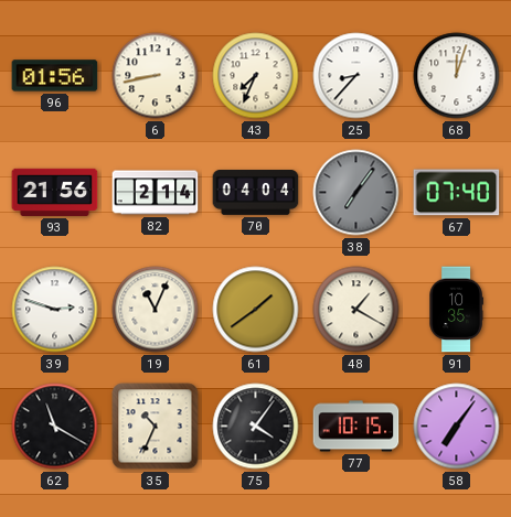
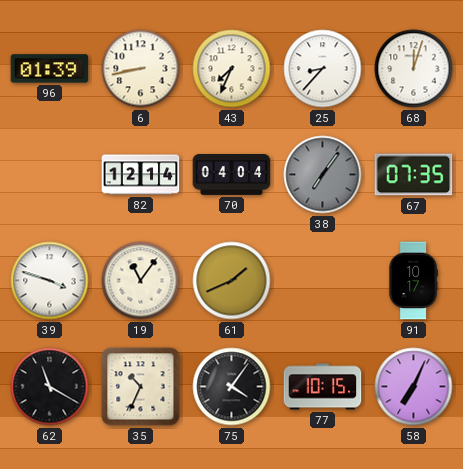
96: 01:56 -> 01:39 (50, 69)
93: 21:56 -> none (55, 192)
82: 2:14 -> 12:14 (141, 175)
67: 07:40 -> 07:35 (414, 175)
39: 2:48 -> 3:48 (50, 281)
19: 11:04 -> 11:06 (141, 281)
61: 1:39 -> 1:41 (232, 281)
48: 1:20 -> none (356, 310)
91: 10:35 -> 10:17 (413, 281)
58: 7:06 -> 7:04 (414, 387)
